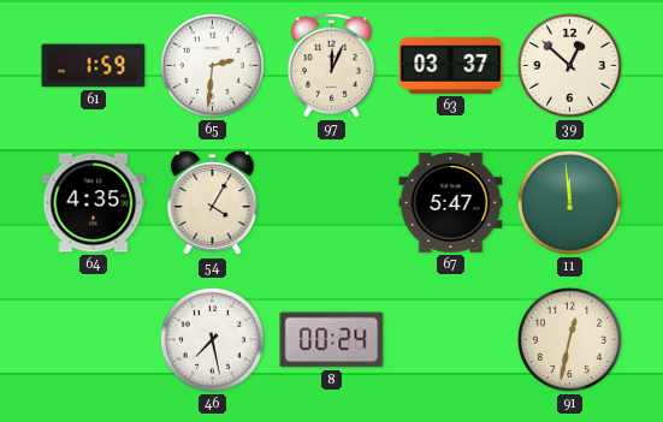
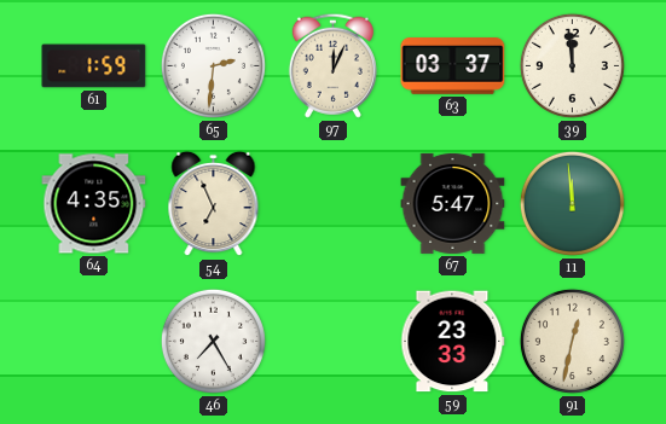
39: 12:52 -> 11:59 (572, 65)
54: 4:05 -> 6:56 (214, 204)
46: 7:28 -> 7:25 (213, 341)
8: 00:24 -> none (332, 340)
59: none -> 23:33 (453, 342)
